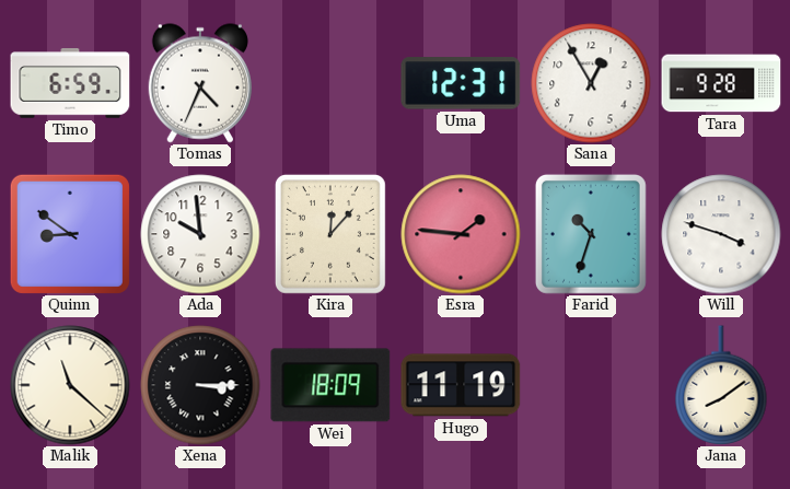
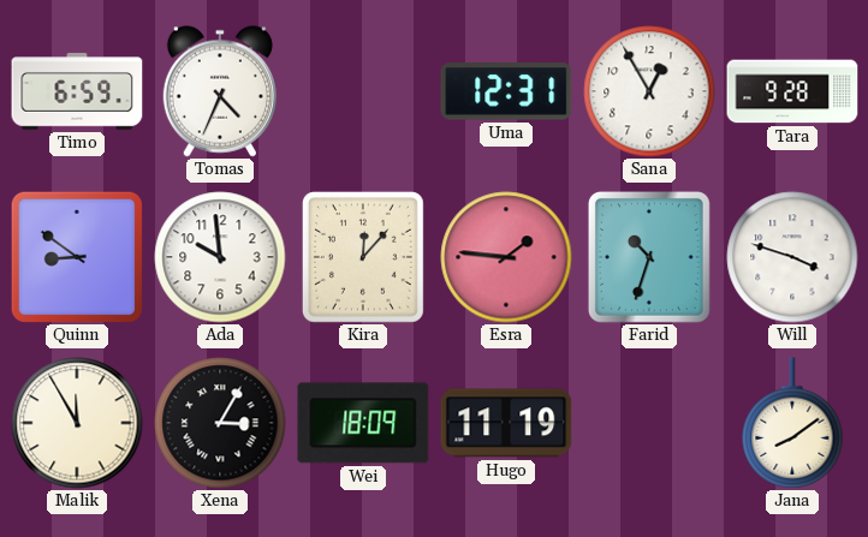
Malik: 11:22 -> 11:55 (77, 423)
Xena: 3:15 -> 3:05 (220, 423)
